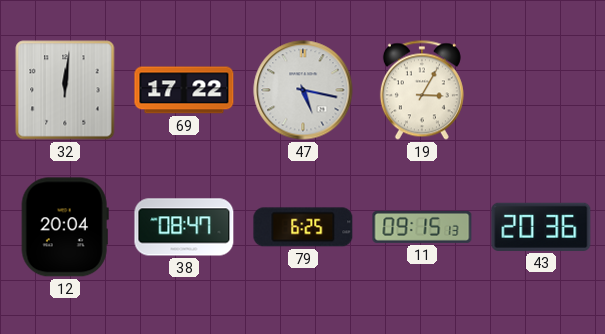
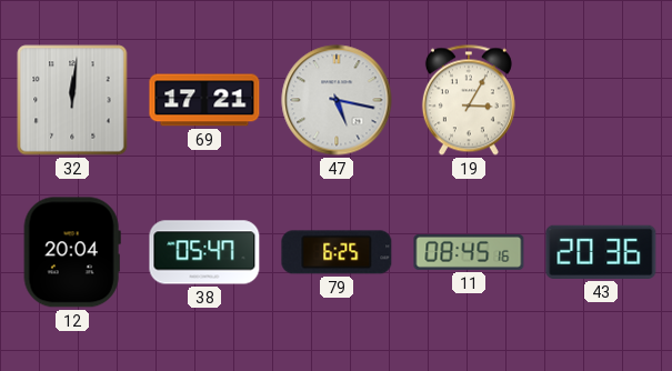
69: 17:22 -> 17:21 (204, 100)
38: 08:47 -> 05:47 (204, 252)
11: 09:15 -> 08:45 (469, 252)
